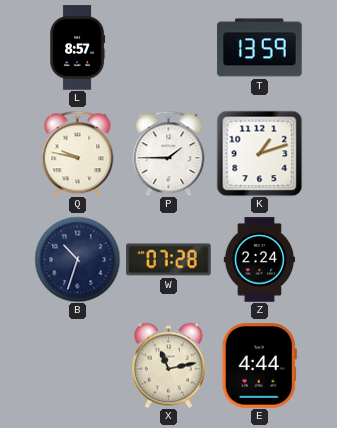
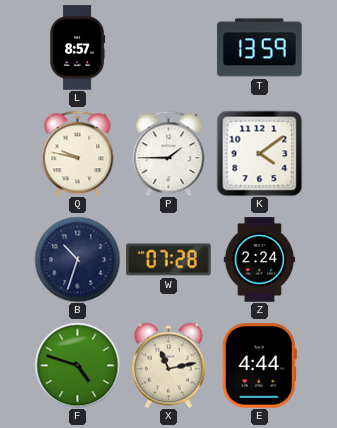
K: 1:12 -> 4:09 (259, 153)
F: none -> 4:48 (77, 365)
